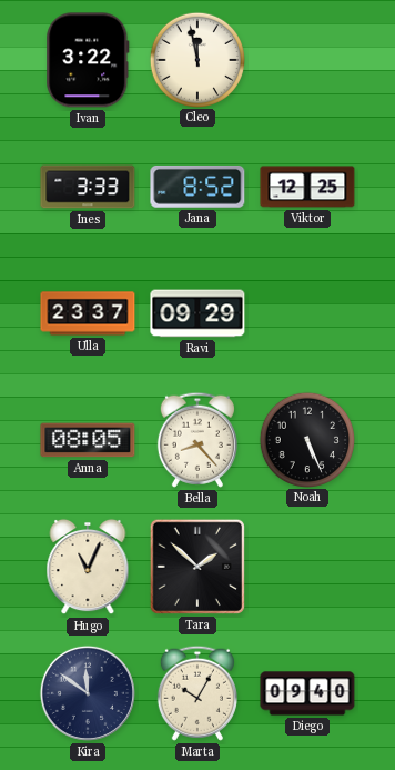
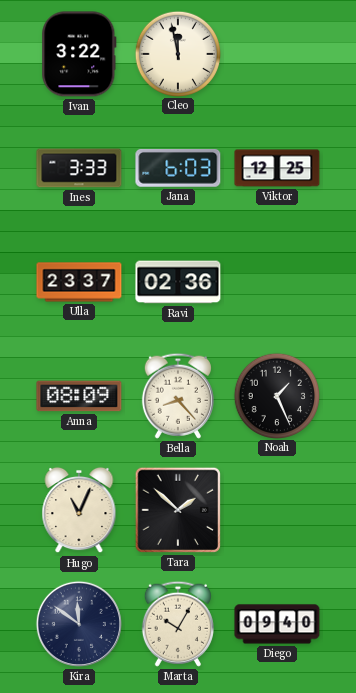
Jana: 8:52 -> 6:03 (178, 168)
Ravi: 09:29 -> 02:36 (178, 282)
Anna: 08:05 -> 08:09 (79, 396)
Noah: 5:26 -> 1:26 (277, 395)
